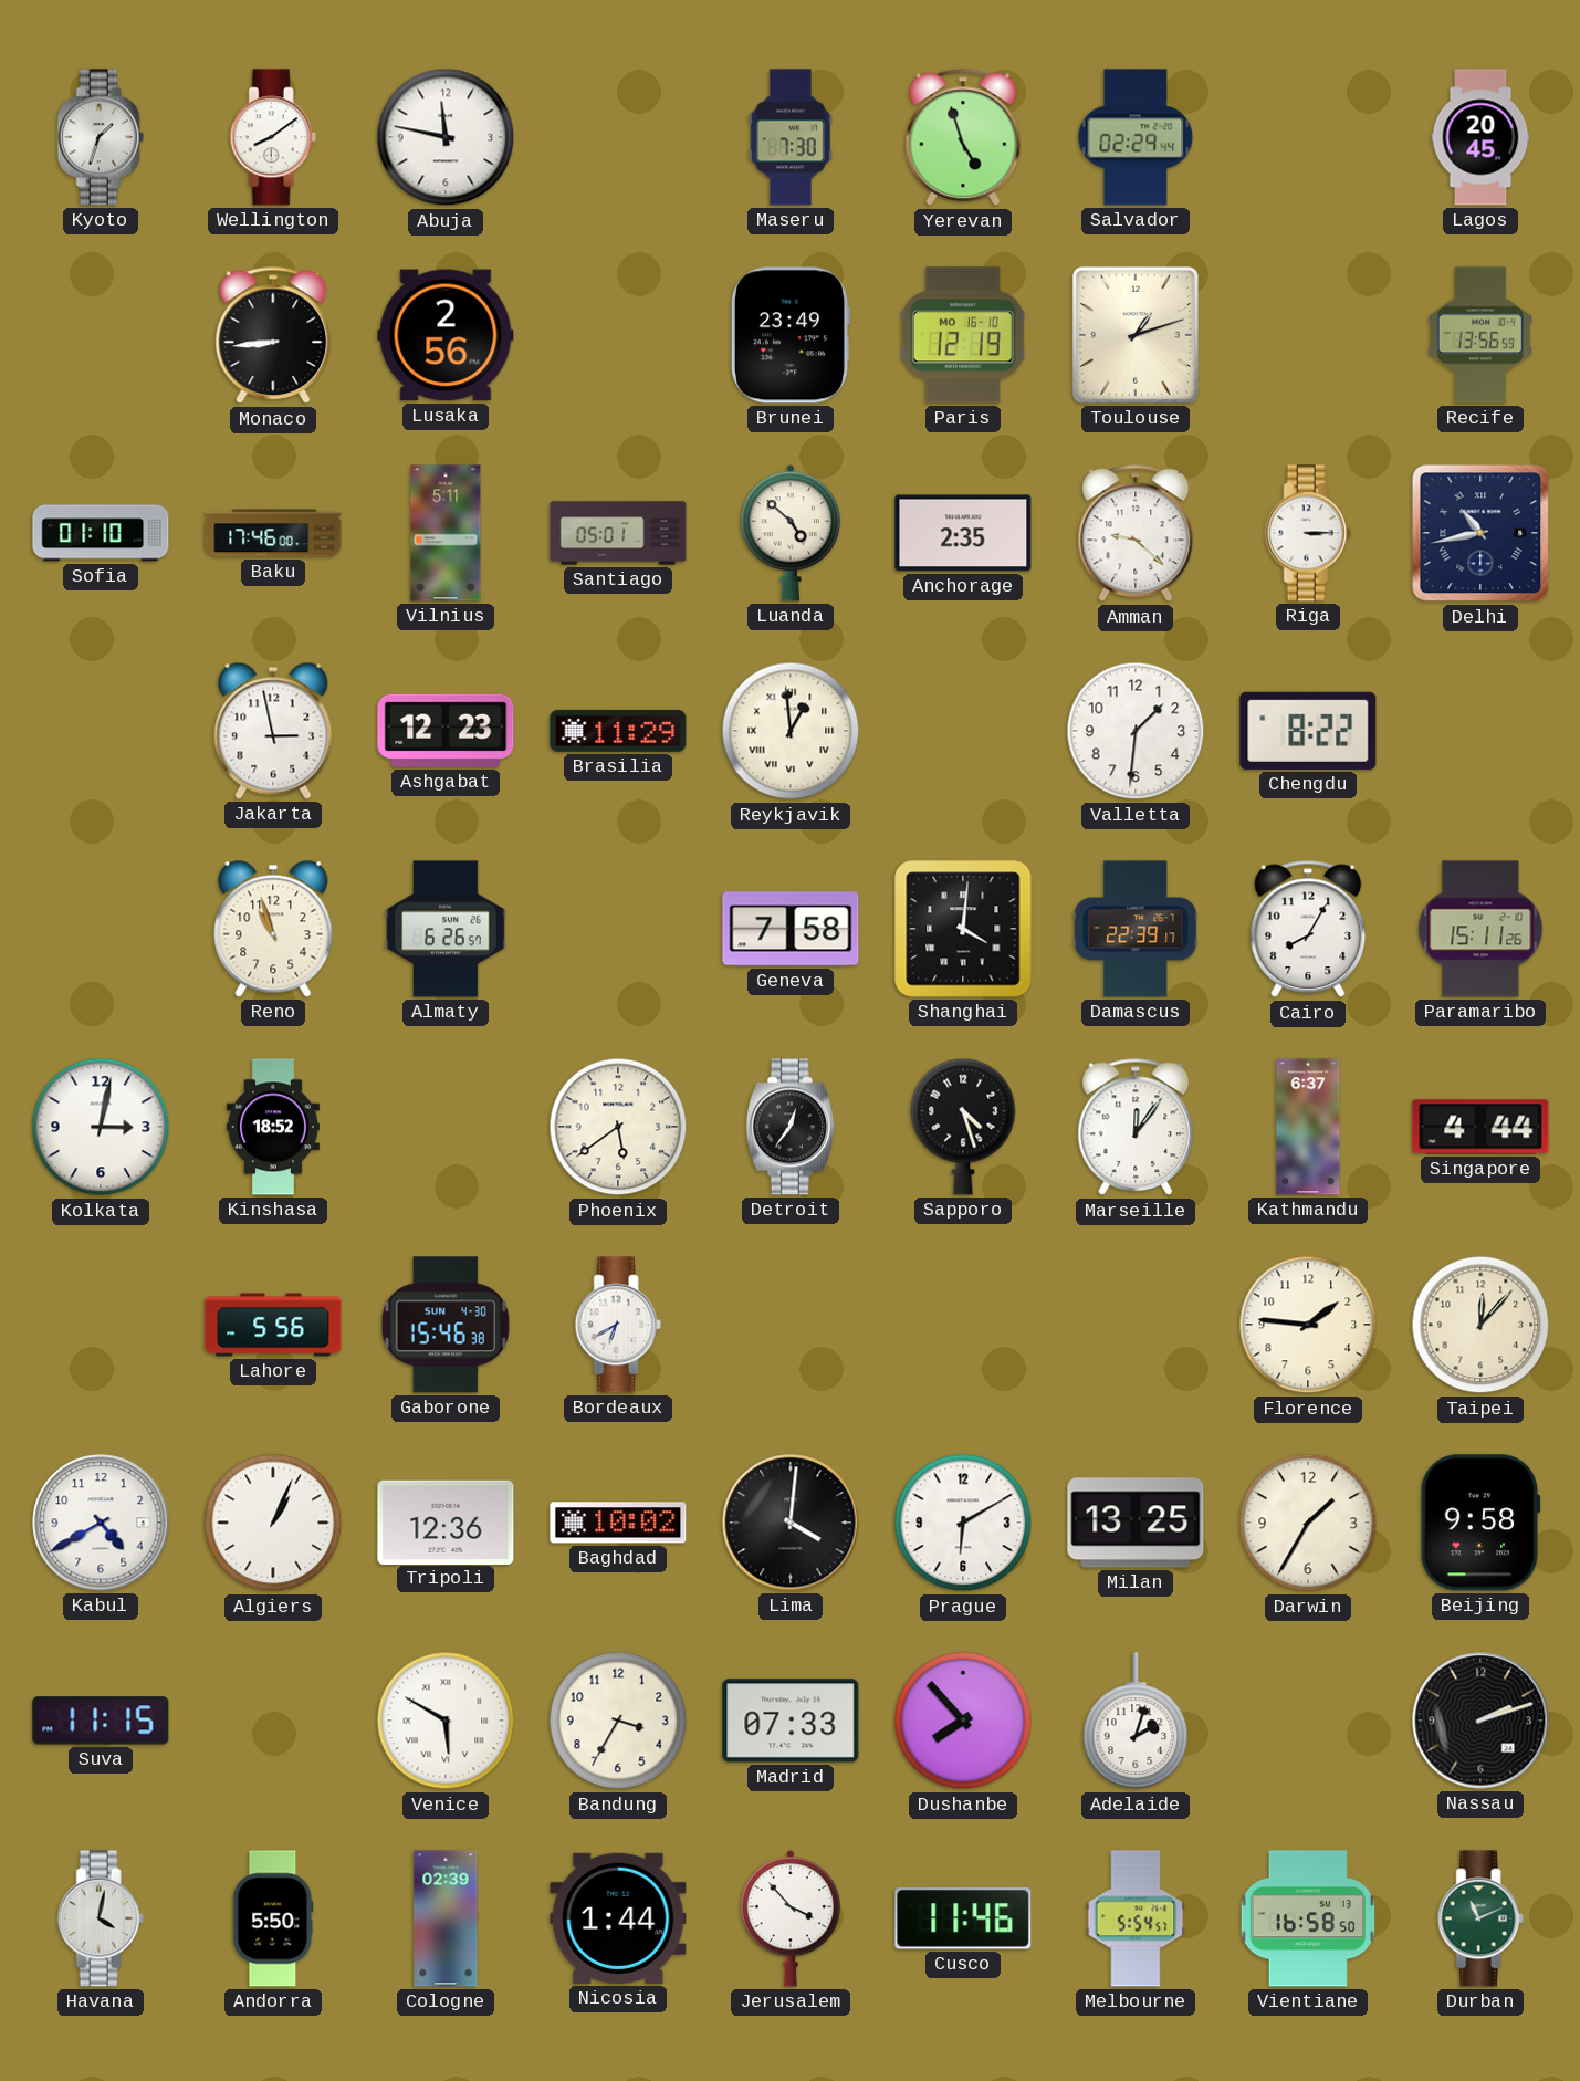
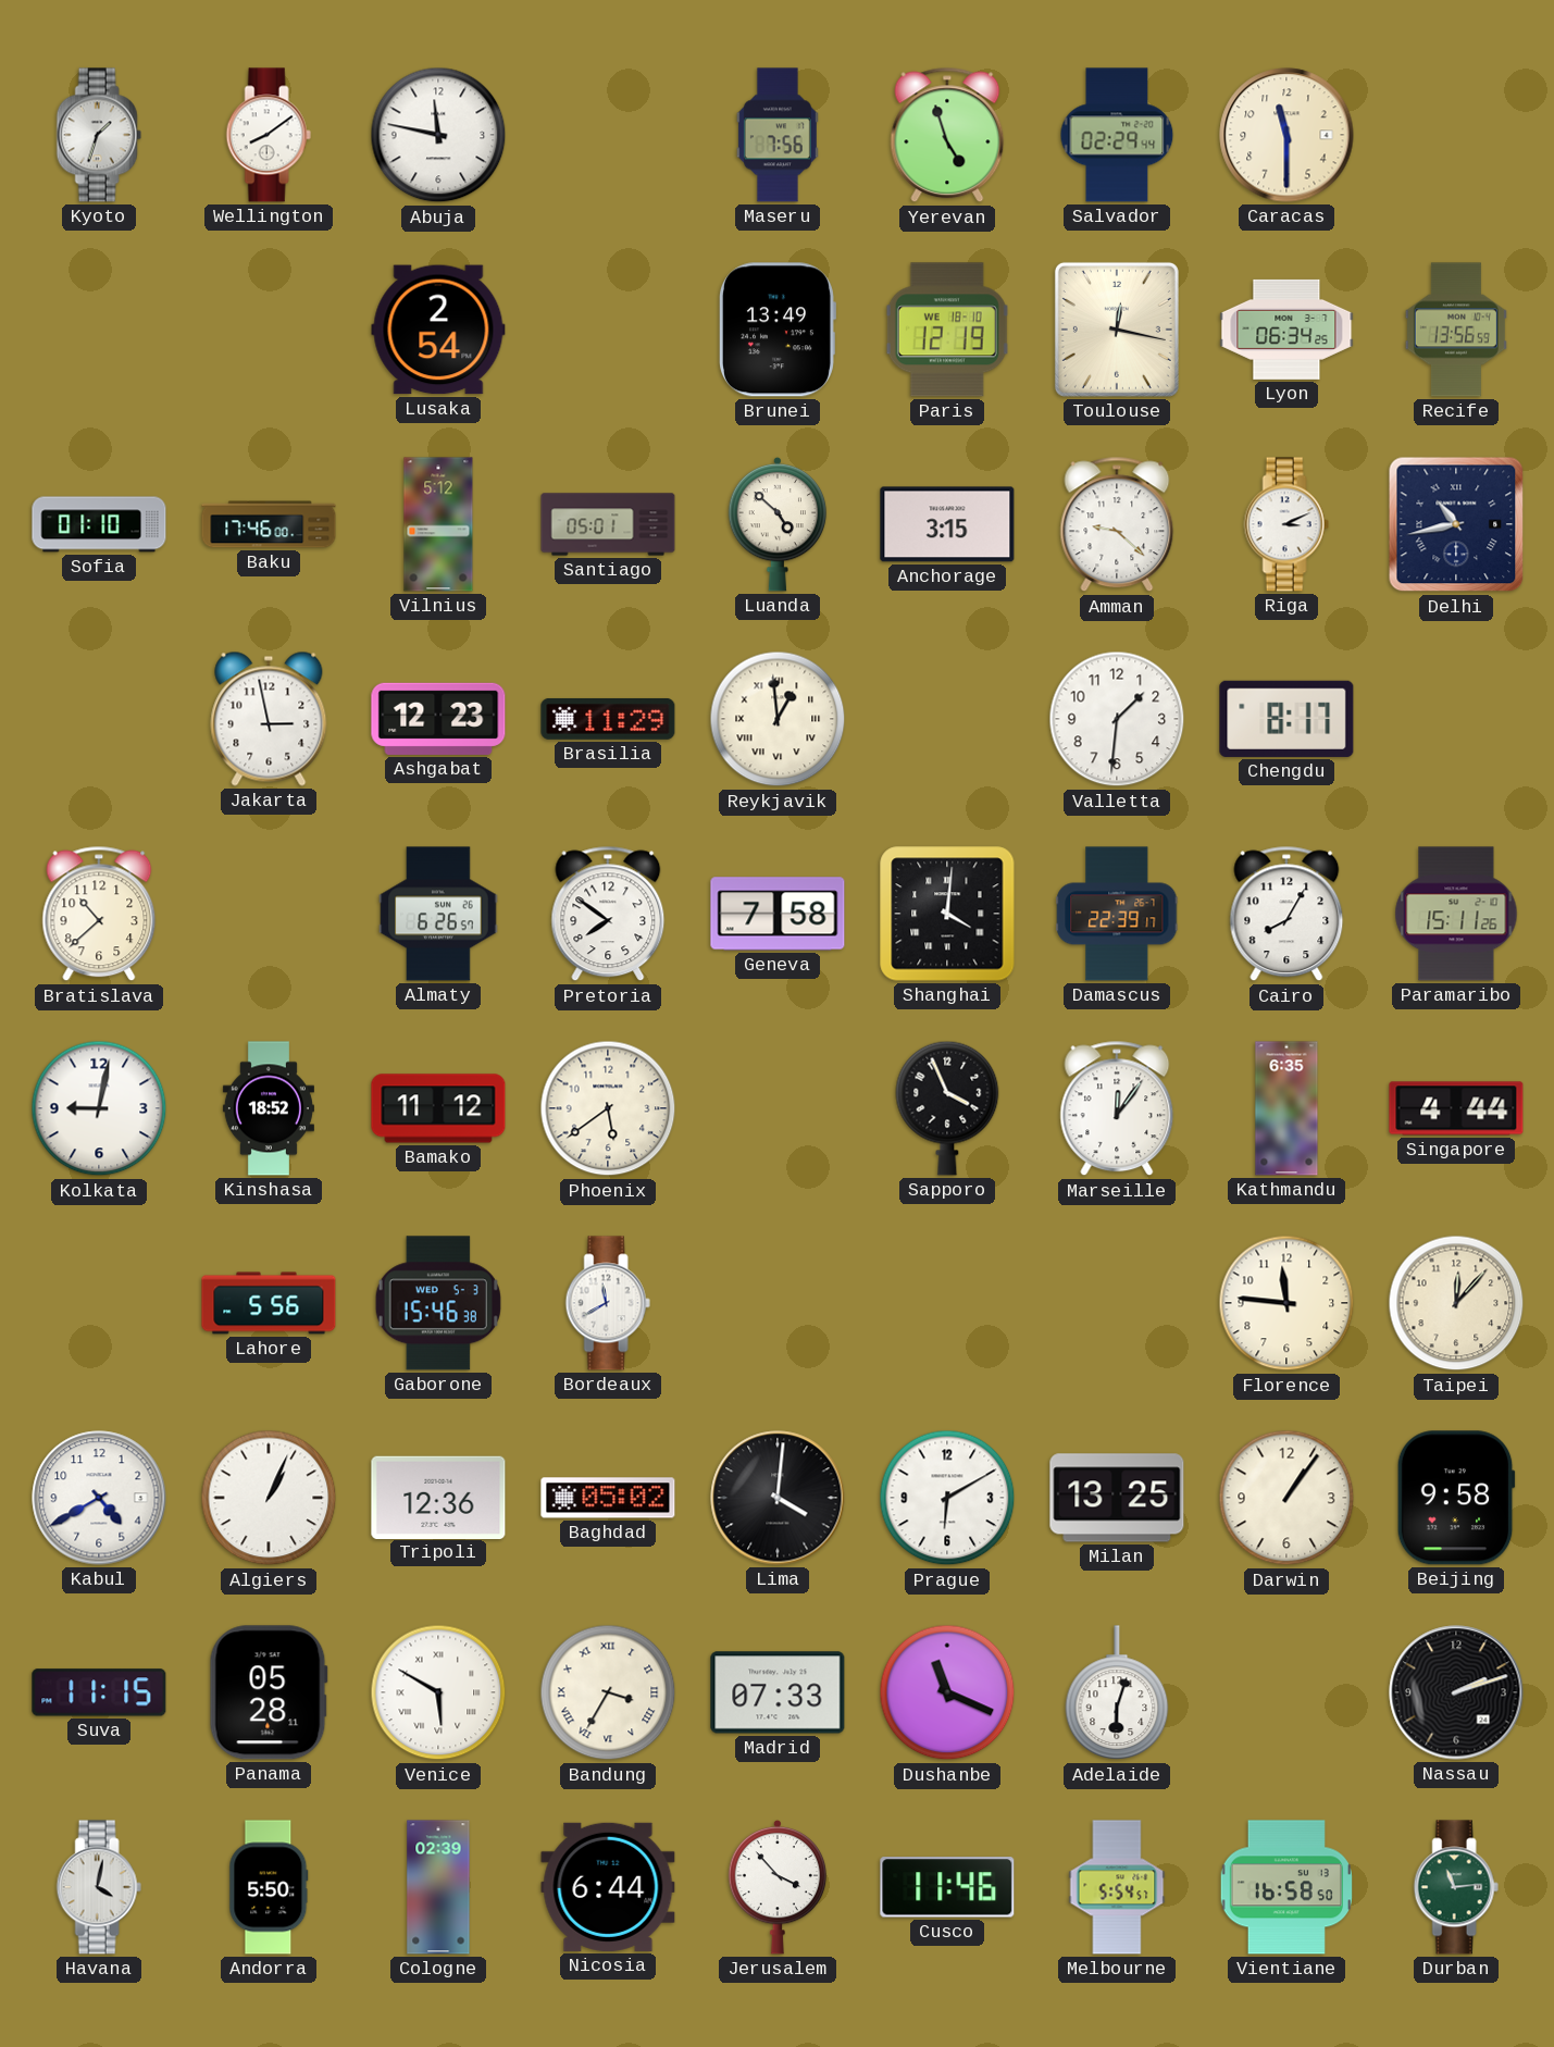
Maseru: 7:30 -> 7:56 (778, 135)
Caracas: none -> 11:30 (1286, 135)
Lagos: 20:45 -> none (1480, 137)
Monaco: 8:44 -> none (273, 335)
Lusaka: 2:56 -> 2:54 (438, 330)
Brunei: 23:49 -> 13:49 (778, 330)
Paris date: MO 16-10 -> WE 18-10 (947, 330)
Toulouse: 1:12 -> 12:17 (1117, 330)
Lyon: none -> 06:34 (1286, 330)
Vilnius: 5:11 -> 5:12 (438, 524)
Anchorage: 2:35 -> 3:15 (947, 524)
Riga: 3:15 -> 3:11 (1286, 524)
Chengdu: 8:22 -> 8:17 (1286, 719)
Bratislava: none -> 10:38 (99, 914)
Reno: 10:57 -> none (273, 929)
Pretoria: none -> 7:51 (608, 914)
Kolkata: 3:02 -> 9:02 (99, 1108)
Bamako: none -> 11:12 (438, 1108)
Detroit: 12:36 -> none (791, 1127)
Sapporo: 4:27 -> 3:56 (947, 1108)
Kathmandu: 6:37 -> 6:35 (1286, 1108)
Gaborone date: SUN 4-30 -> WED 5-3 (438, 1303)
Bordeaux: 6:40 -> 11:40 (608, 1303)
Florence: 1:46 -> 11:46 (1286, 1303)
Baghdad: 10:02 -> 05:02 (608, 1498)
Darwin: 1:35 -> 1:06 (1286, 1498)
Panama: none -> 05:28 (269, 1692)
Bandung numerals: Arabic -> Roman (608, 1692)
Dushanbe: 7:53 -> 11:19 (947, 1692)
Adelaide: 2:03 -> 6:03 (1117, 1694)
Nicosia: 1:44 -> 6:44 (608, 1887)
Durban: 11:11 -> 11:14 (1456, 1887)
